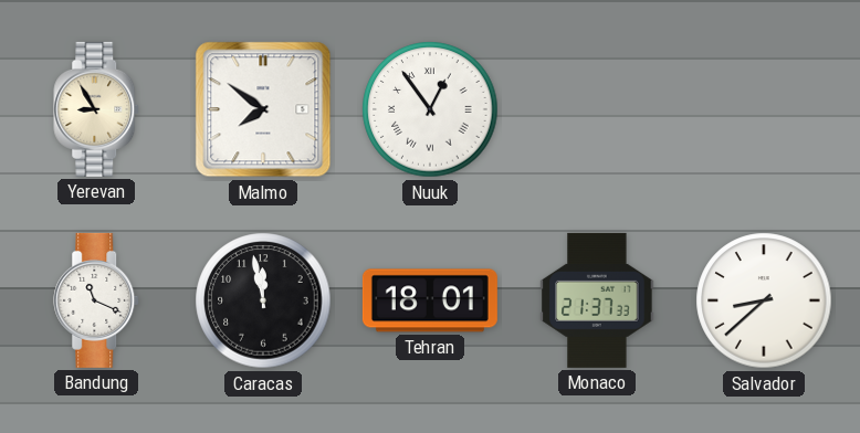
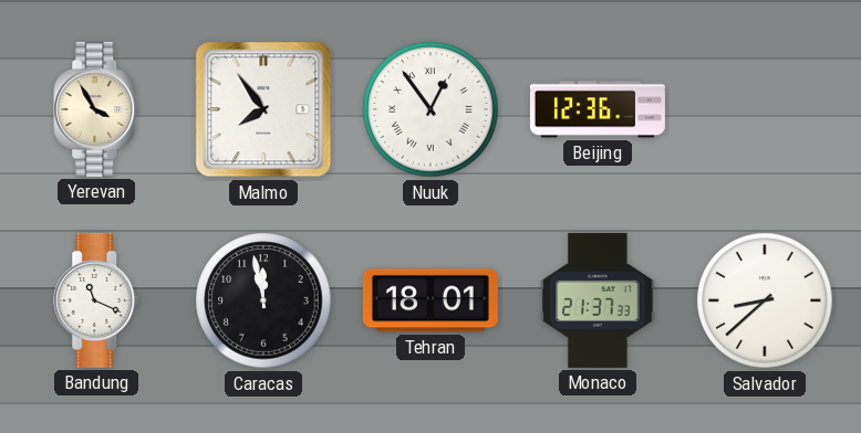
Yerevan: 8:55 -> 3:55 (97, 109)
Malmo: 7:51 -> 7:54 (263, 109)
Beijing: none -> 12:36 (598, 109)
